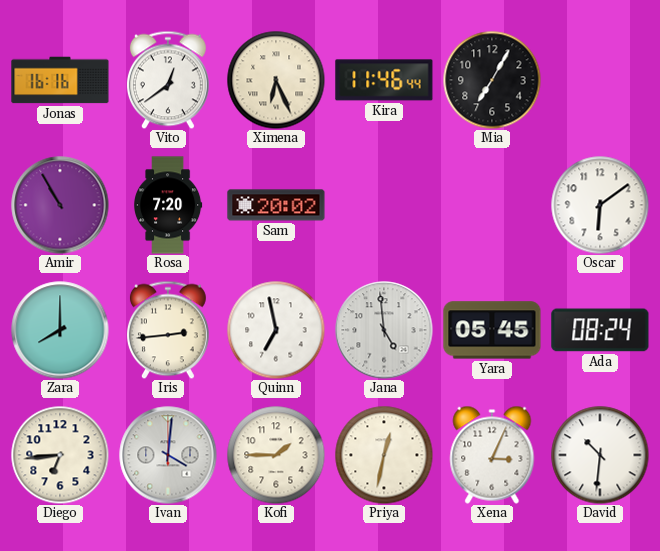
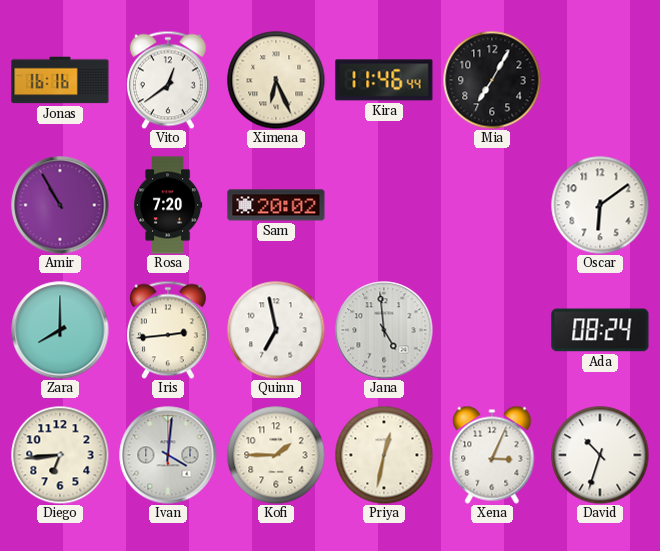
Yara: 05:45 -> none (492, 330)
David: 10:31 -> 10:33 (600, 455)
